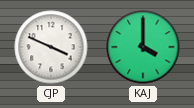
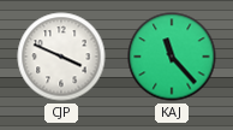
KAJ: 4:00 -> 11:23 (172, 57)
